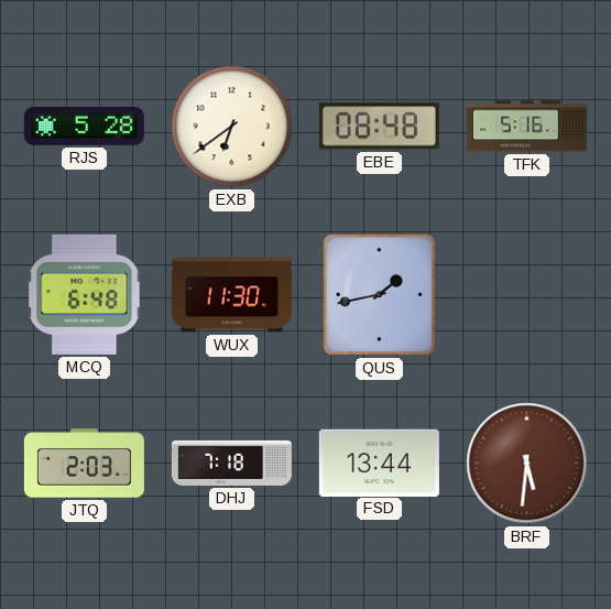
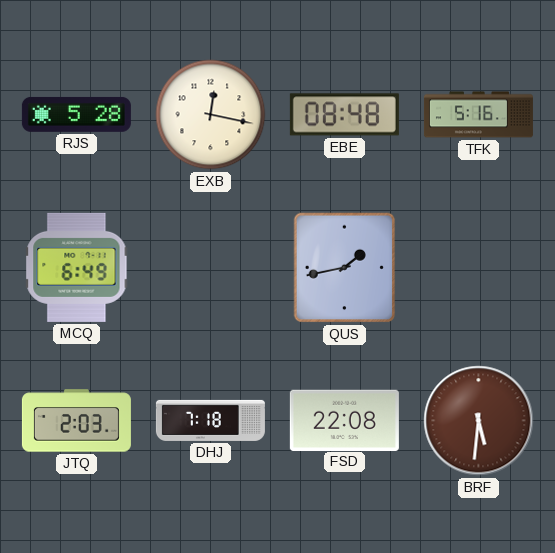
EXB: 6:39 -> 12:17 (211, 115)
MCQ: 6:48 -> 6:49 (77, 267)
WUX: 11:30 -> none (231, 295)
FSD: 13:44 -> 22:08 (344, 420)
